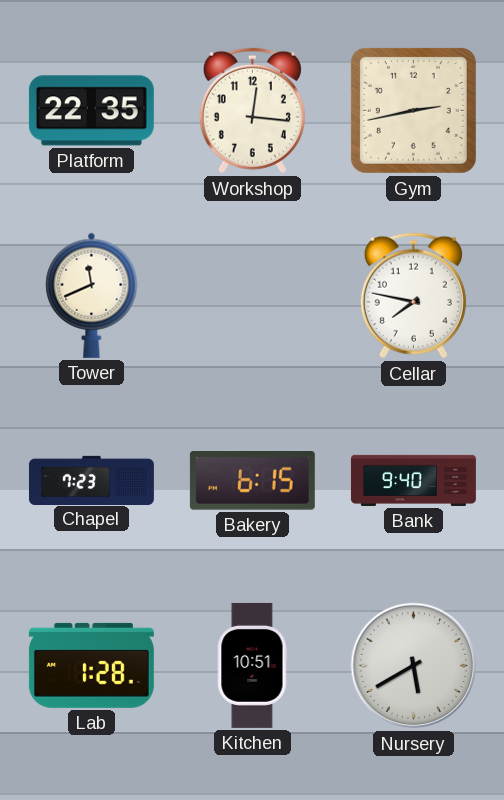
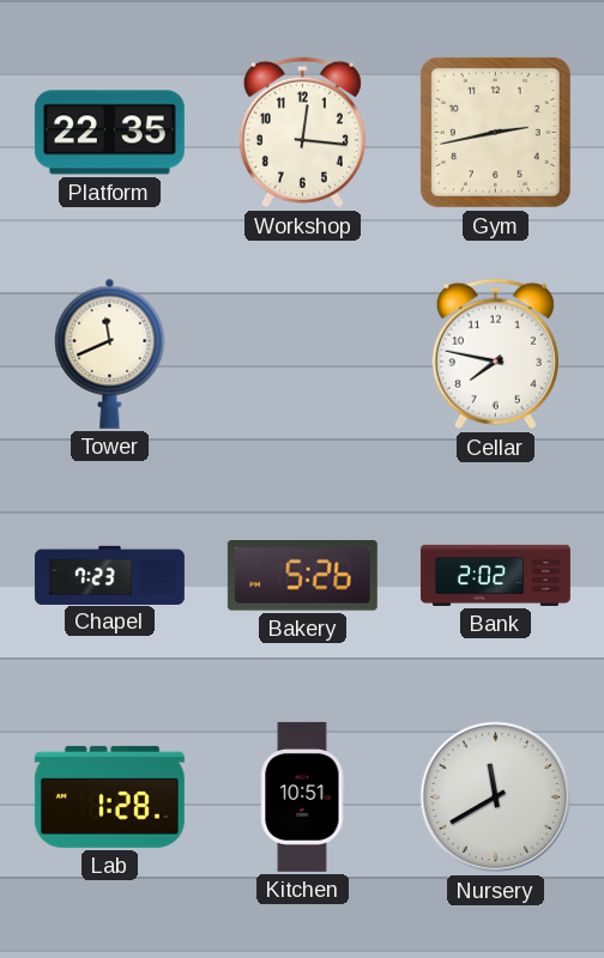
Bakery: 6:15 -> 5:26 (302, 576)
Bank: 9:40 -> 2:02 (495, 575)
Nursery: 5:40 -> 11:40 (496, 798)
